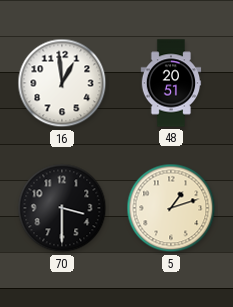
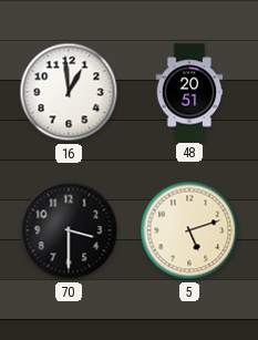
5: 1:12 -> 5:12 (189, 230)
